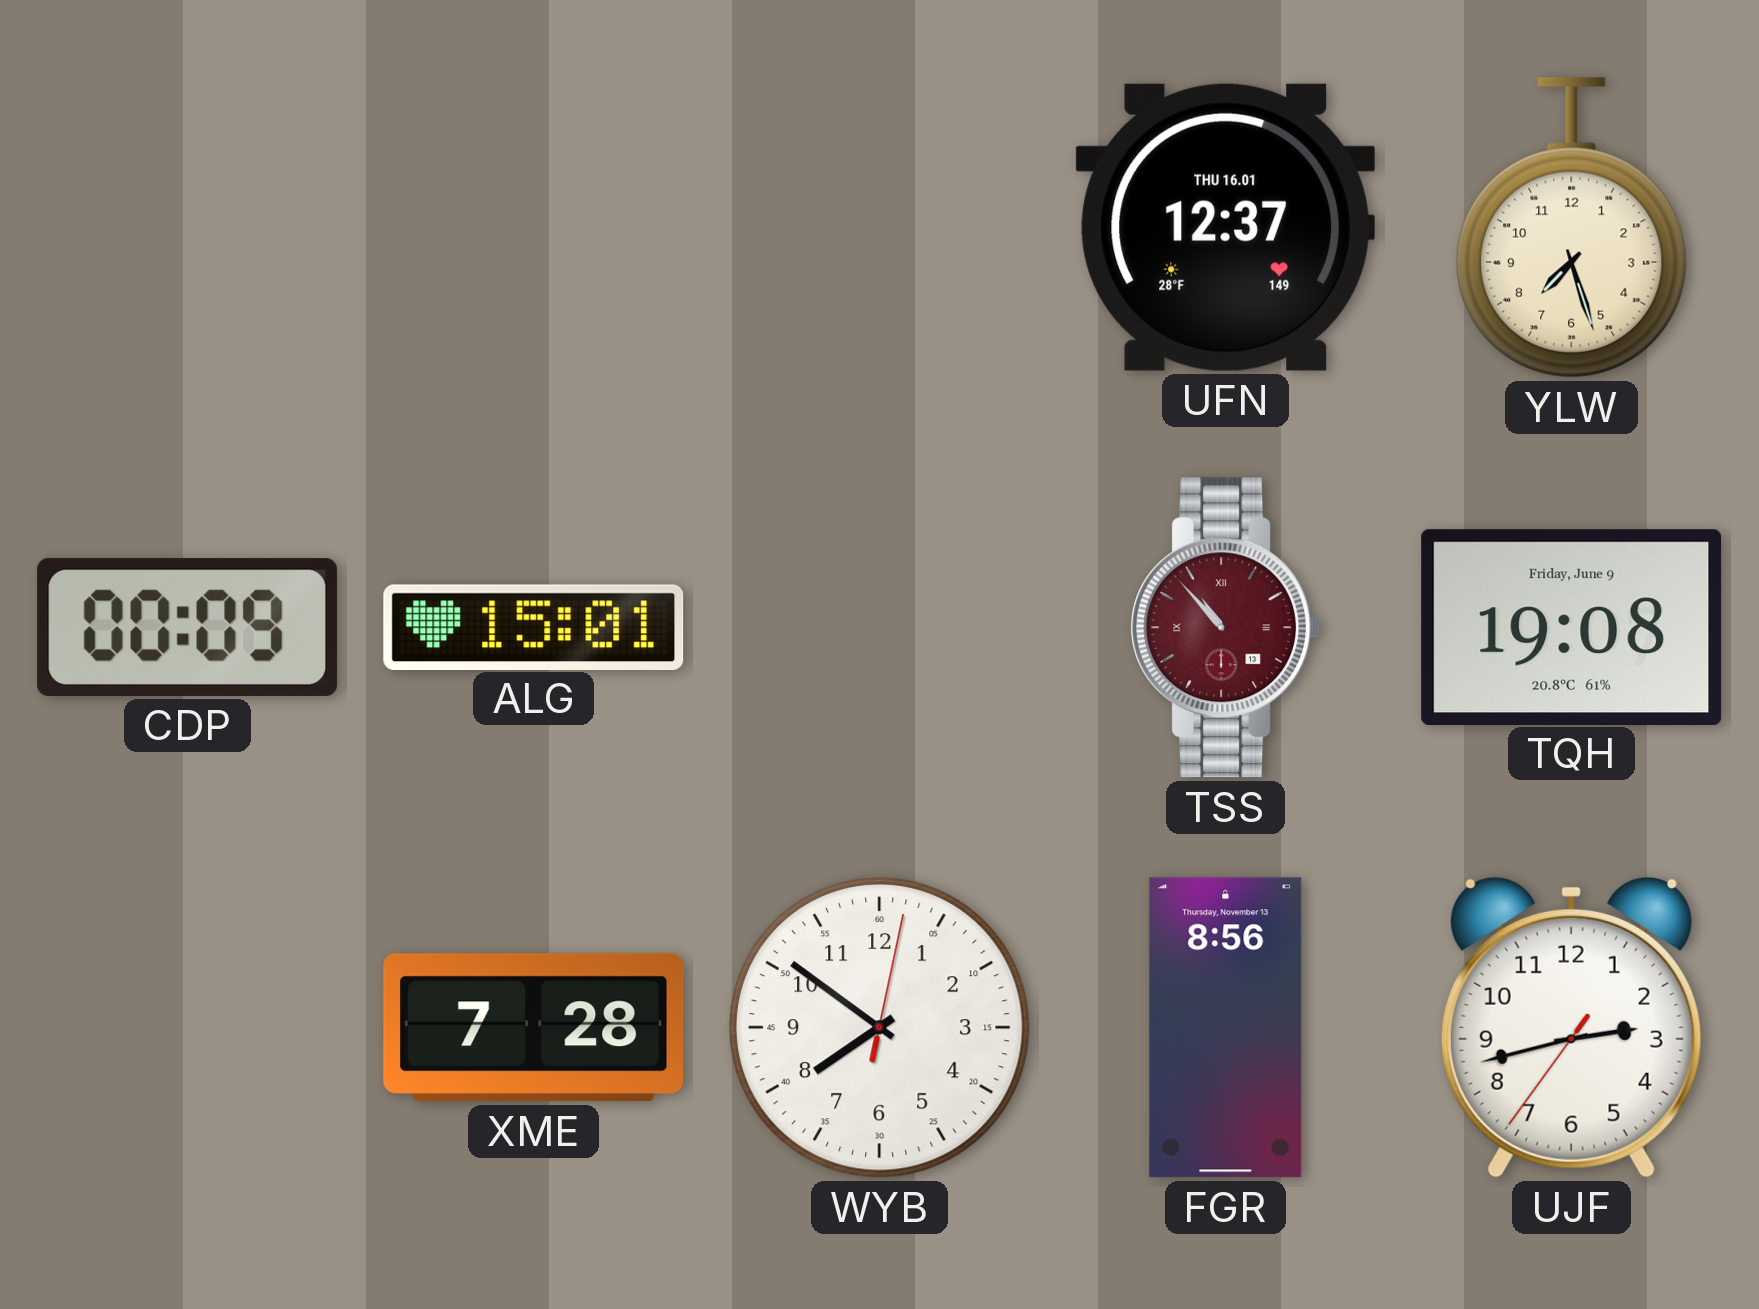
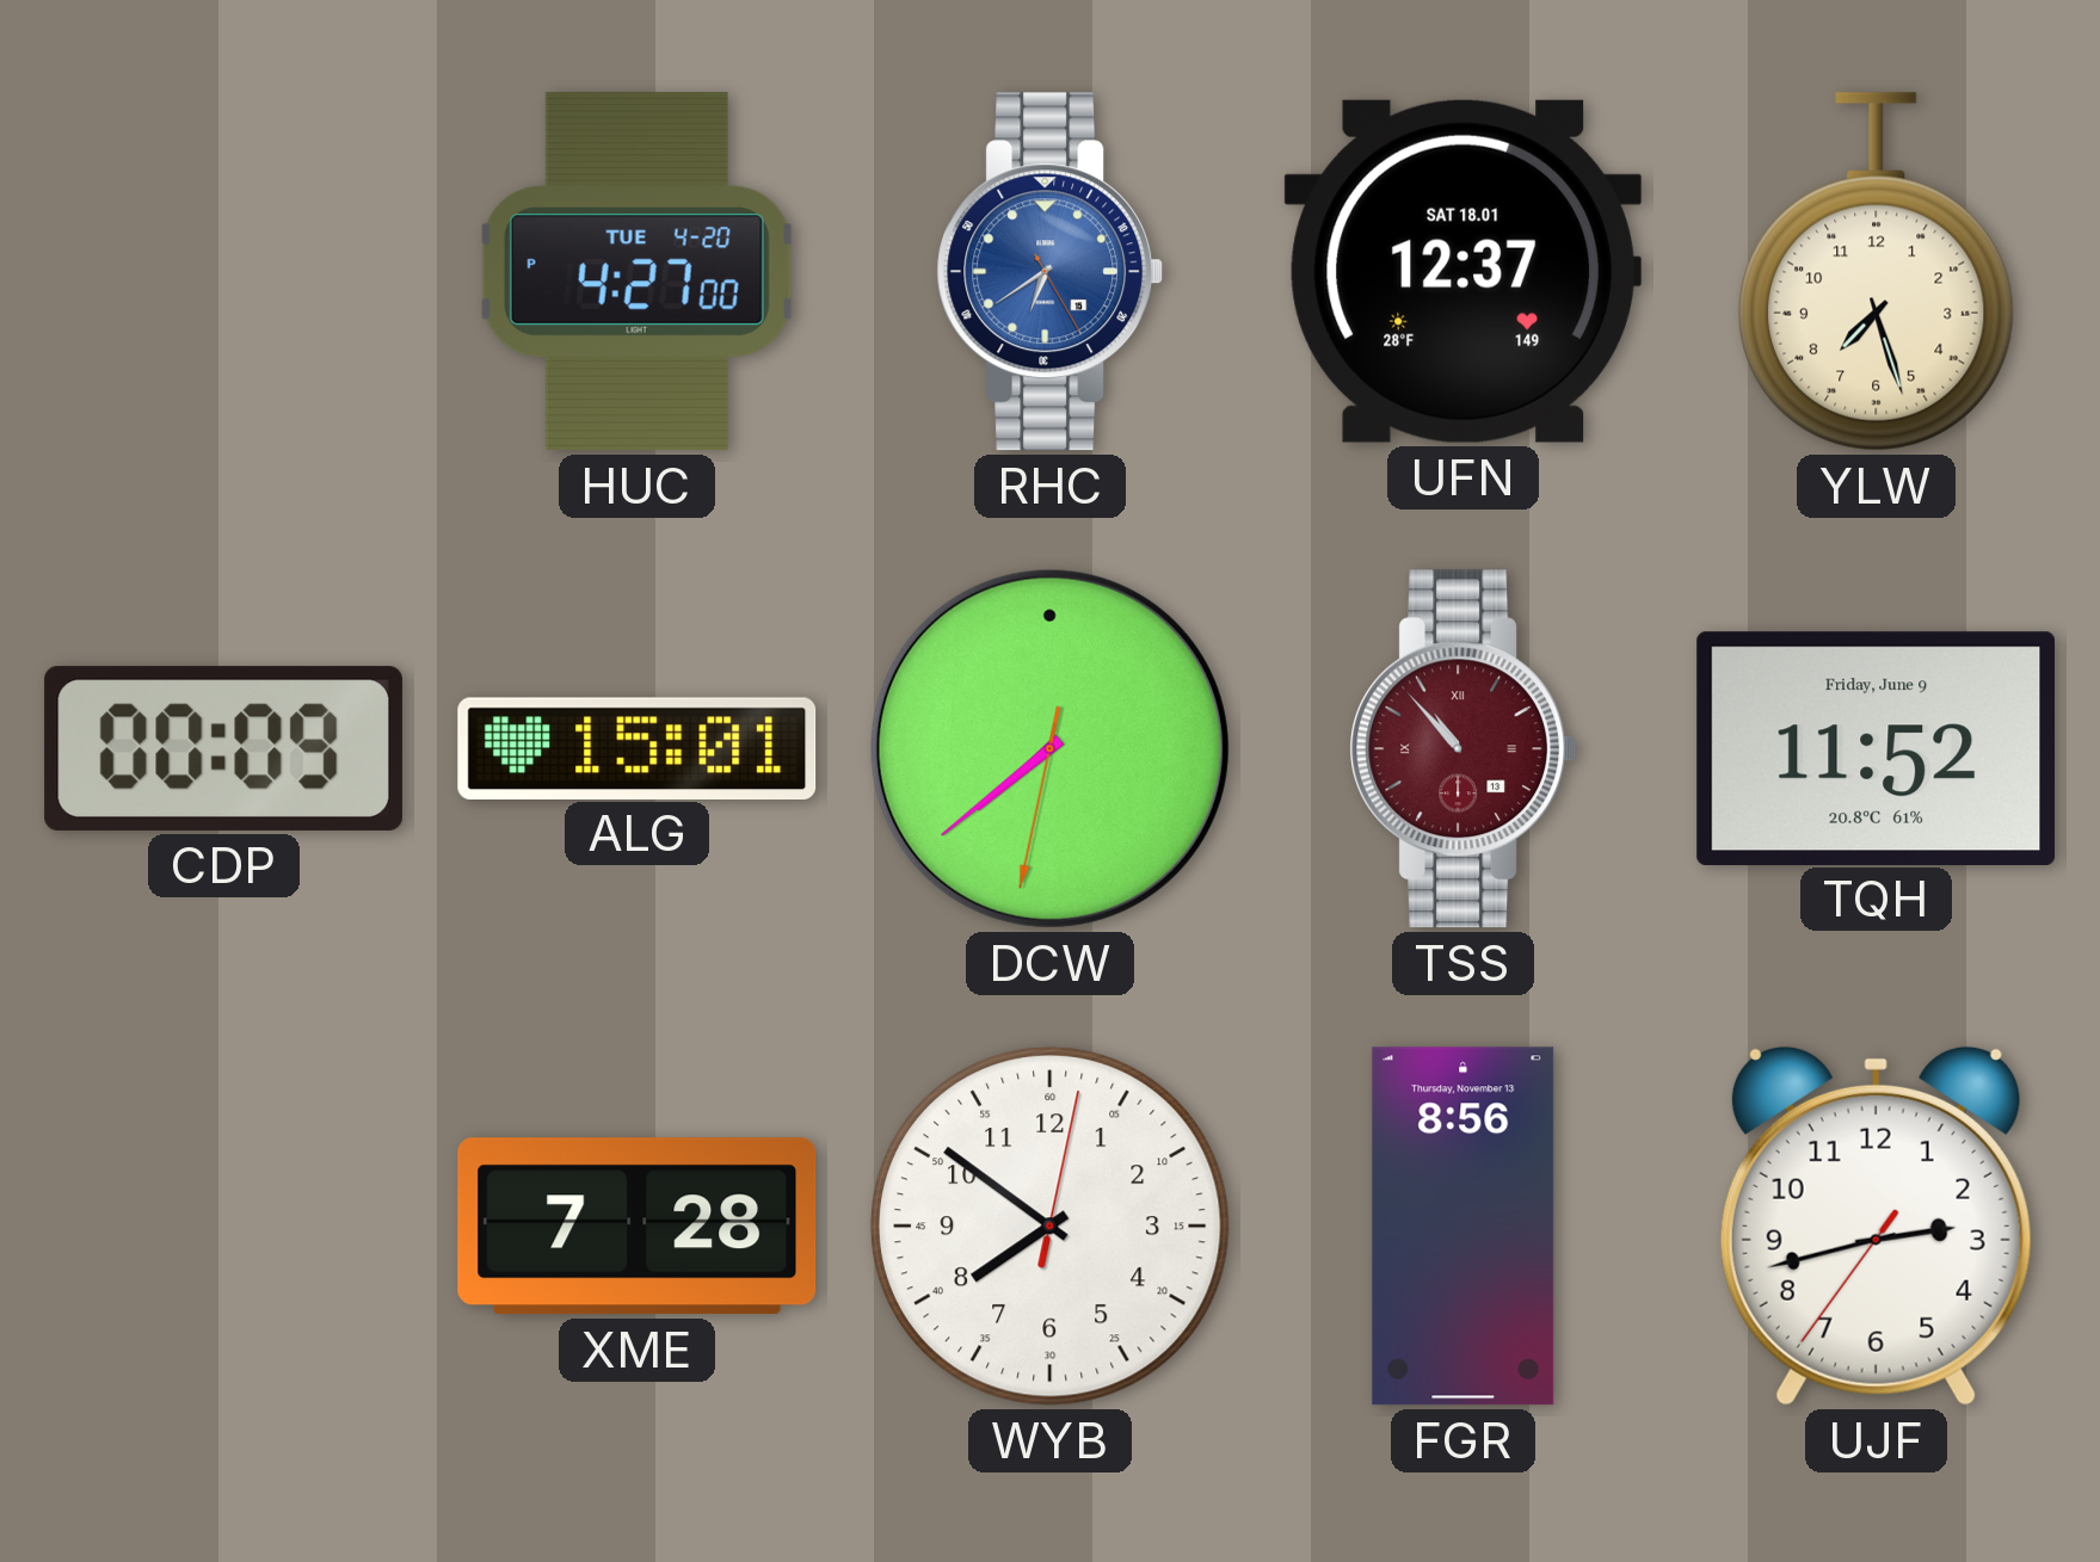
HUC: none -> 4:27 (636, 272)
RHC: none -> 6:39 (1051, 272)
UFN date: THU 16.01 -> SAT 18.01 (1462, 271)
DCW: none -> 7:38 (1049, 748)
TQH: 19:08 -> 11:52 (1877, 748)
